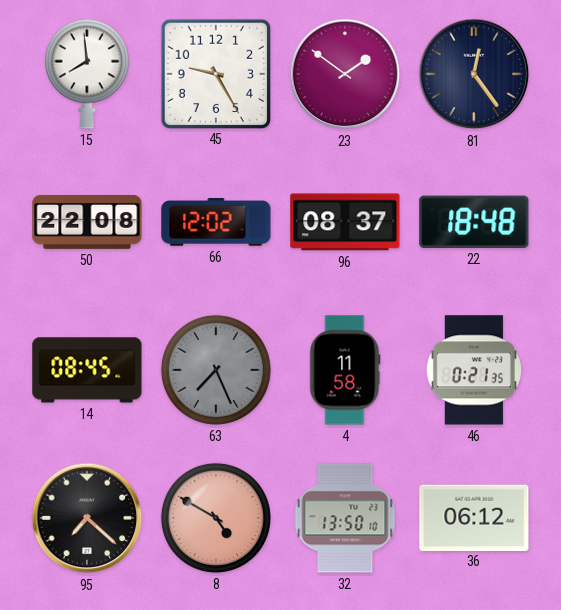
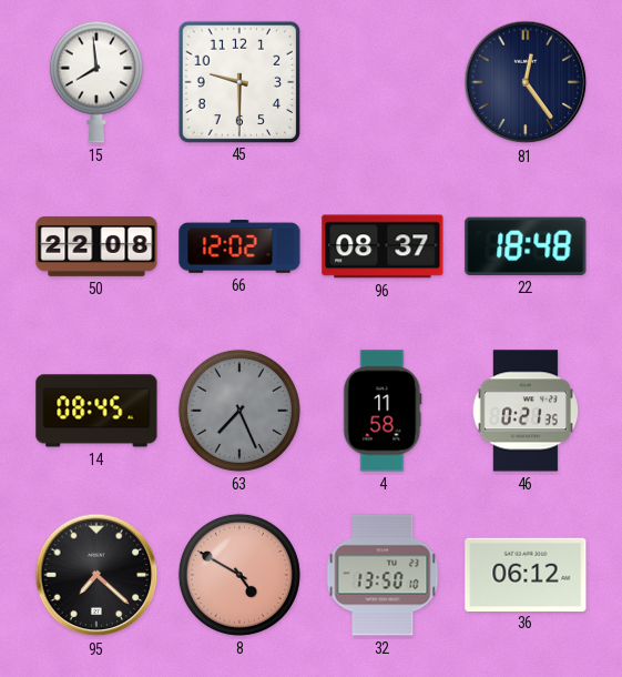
45: 9:25 -> 9:30 (238, 81)
23: 1:51 -> none (345, 74)
